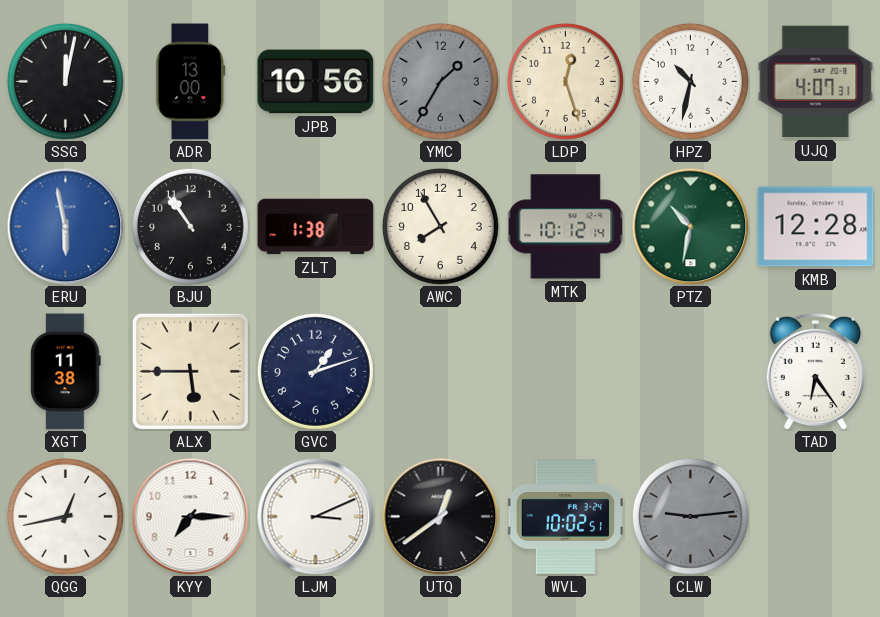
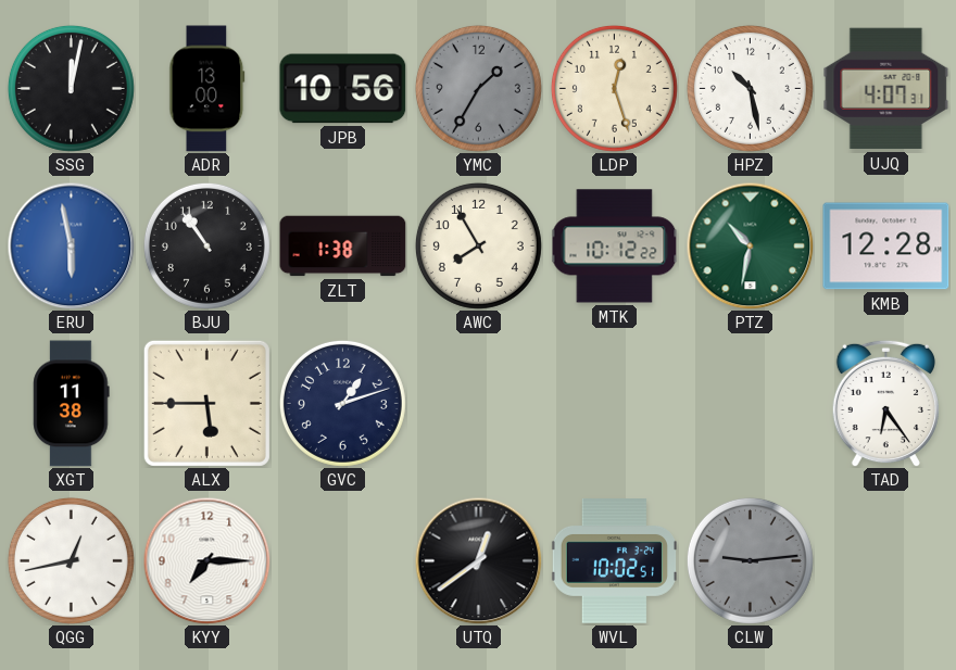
HPZ: 10:32 -> 10:28 (750, 88)
MTK: 10:12:14 -> 10:12:22 (615, 246)
LJM: 3:11 -> none (315, 516)
